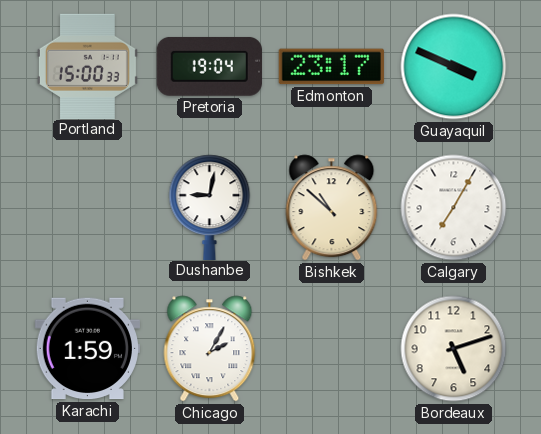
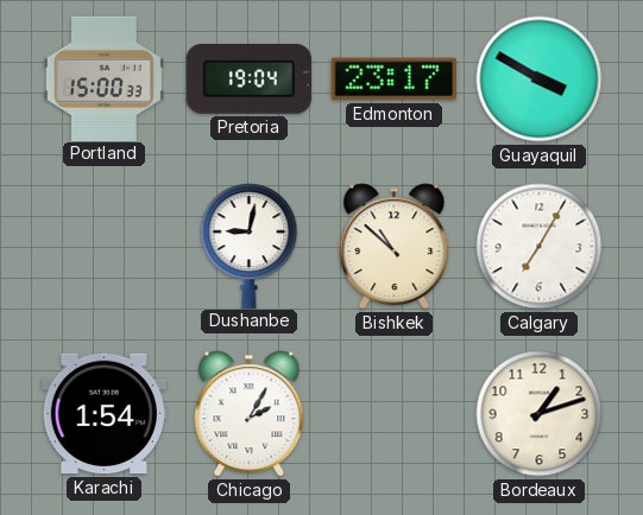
Guayaquil: 3:49 -> 3:50 (540, 80)
Karachi: 1:59 -> 1:54 (103, 414)
Bordeaux: 5:12 -> 1:12 (540, 414)
